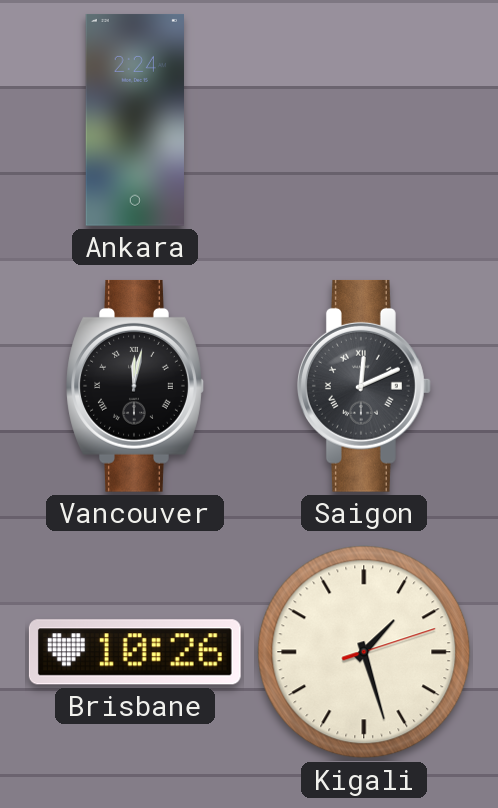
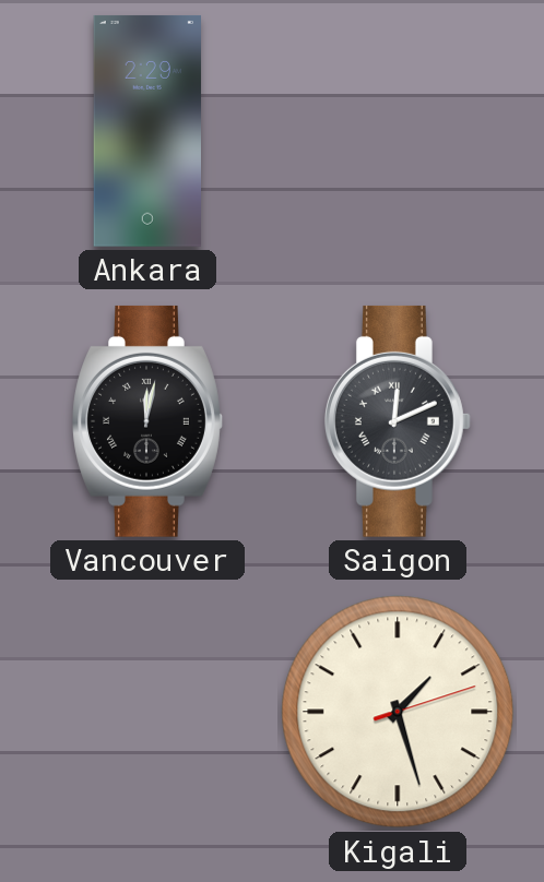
Ankara: 2:24 -> 2:29 (146, 131)
Brisbane: 10:26 -> none (135, 652)
